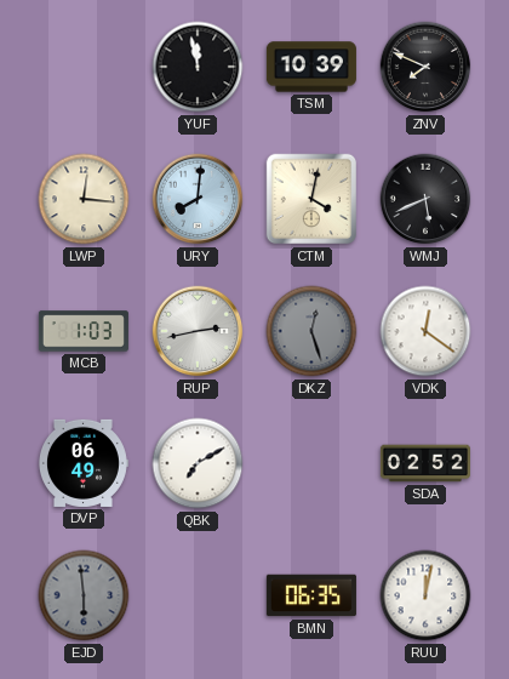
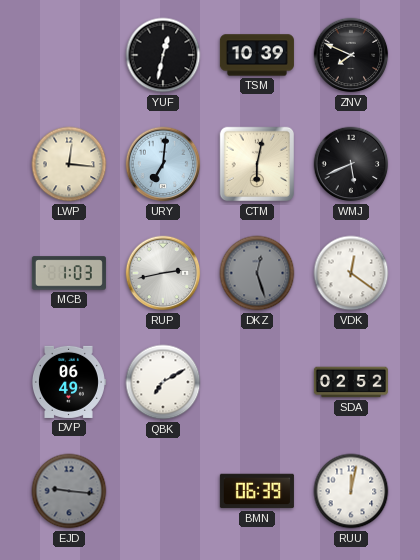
YUF: 11:58 -> 12:32 (163, 55)
URY: 8:01 -> 7:01 (163, 164)
CTM: 4:02 -> 6:02 (257, 164)
EJD: 5:59 -> 9:16 (69, 491)
BMN: 06:35 -> 06:39 (257, 491)
